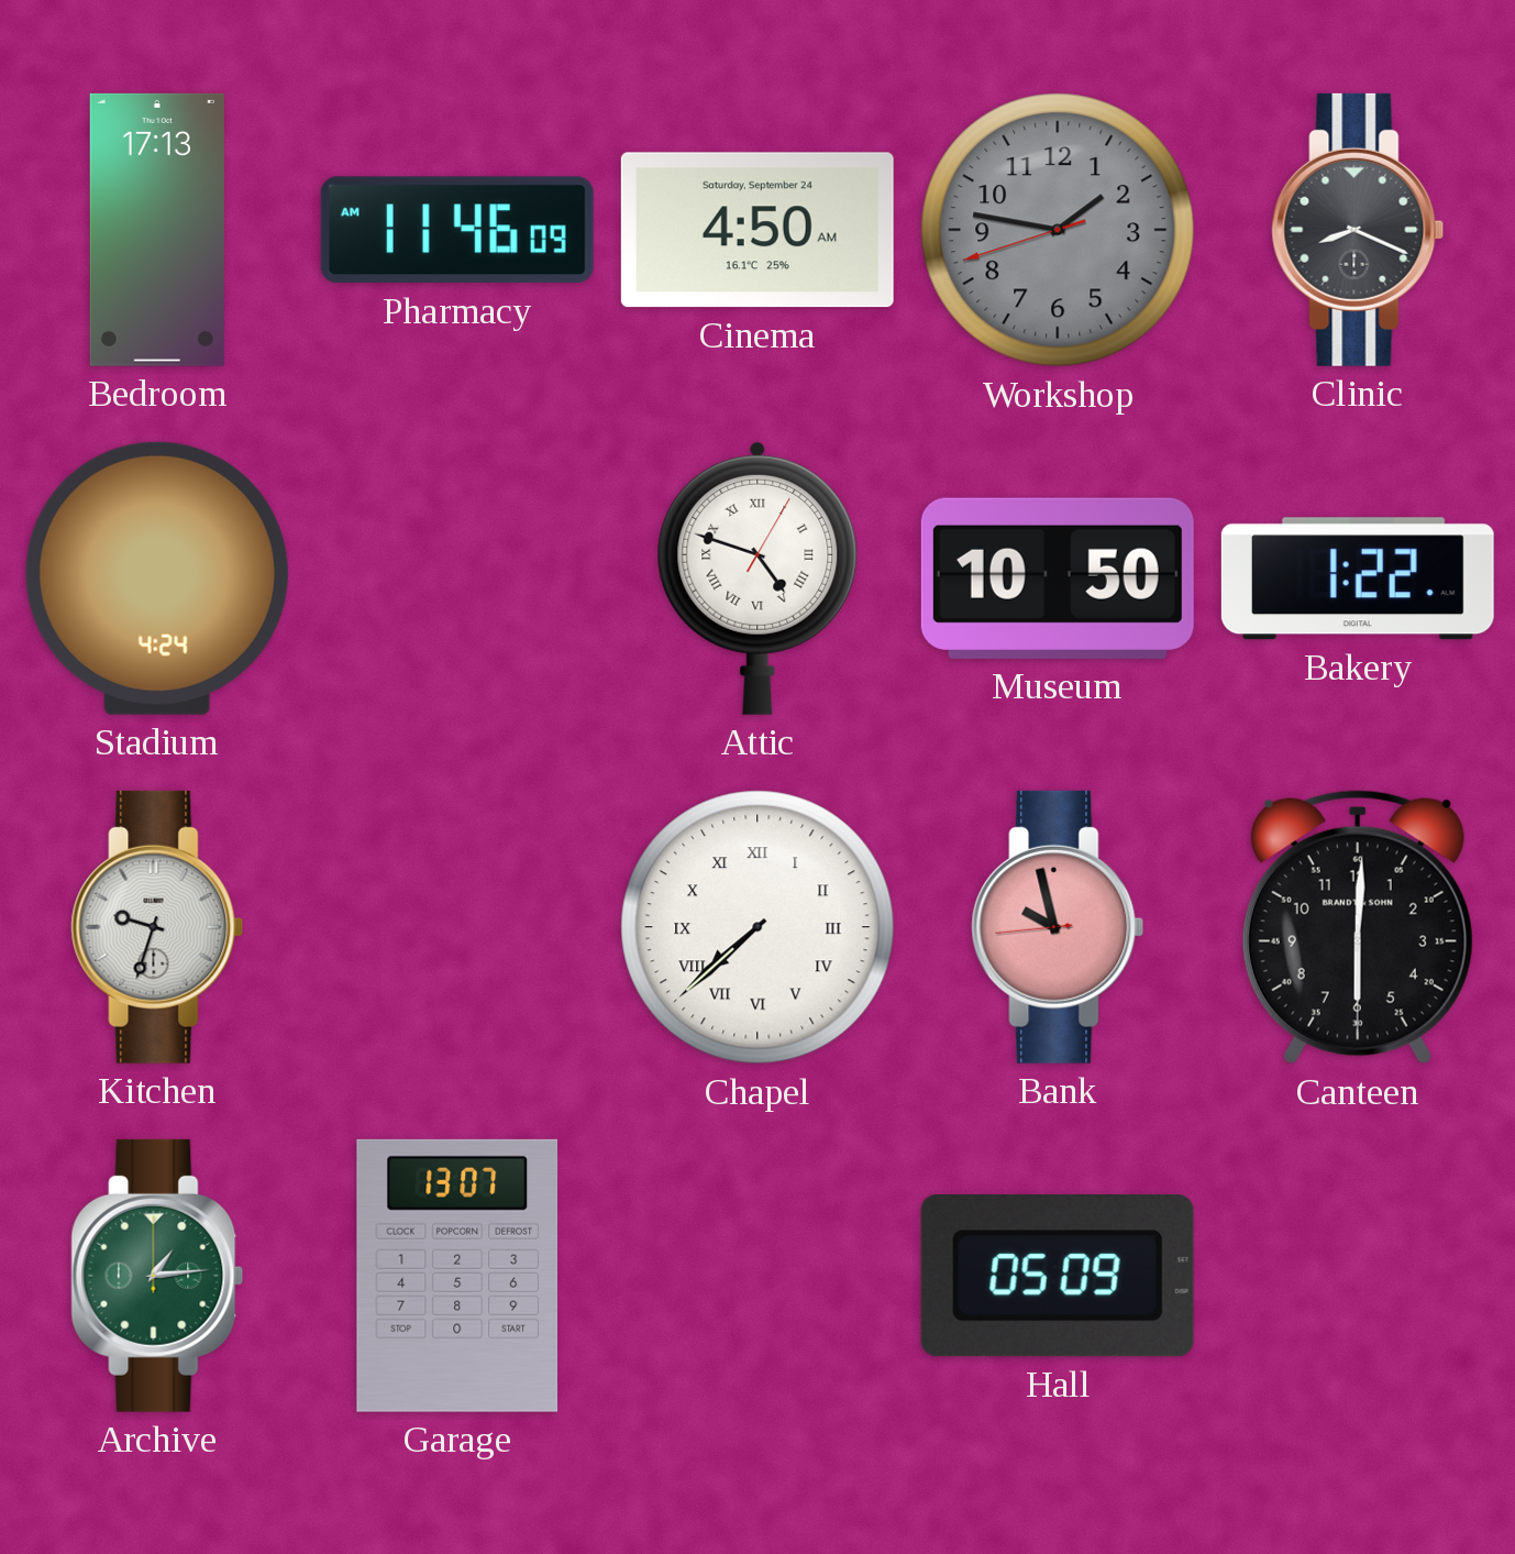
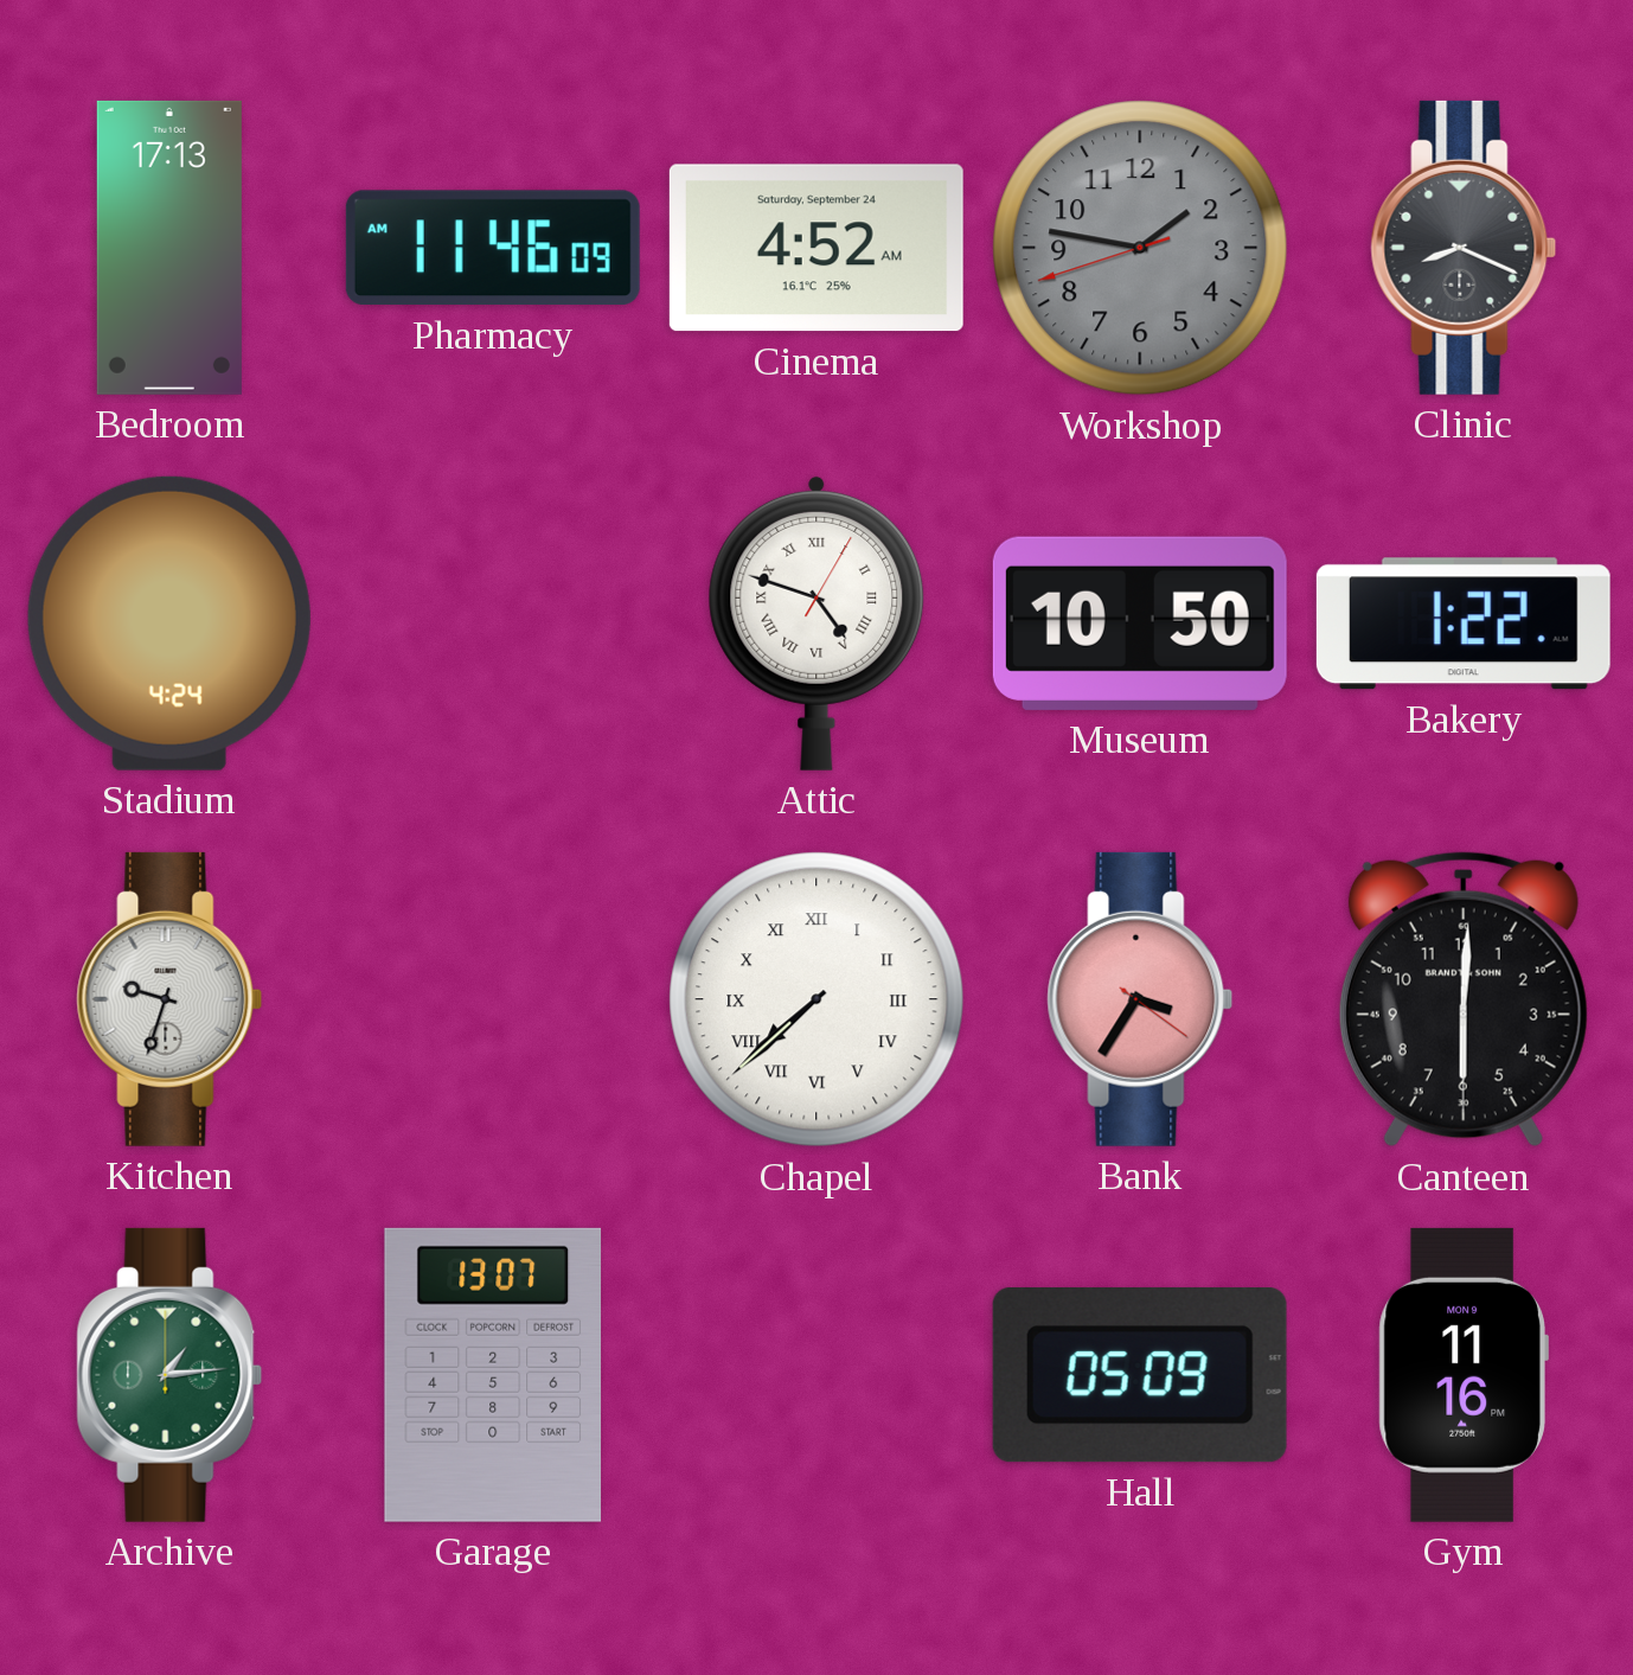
Cinema: 4:50 -> 4:52 (816, 248)
Bank: 9:57 -> 3:35 (1140, 999)
Gym: none -> 11:16 (1464, 1375)
